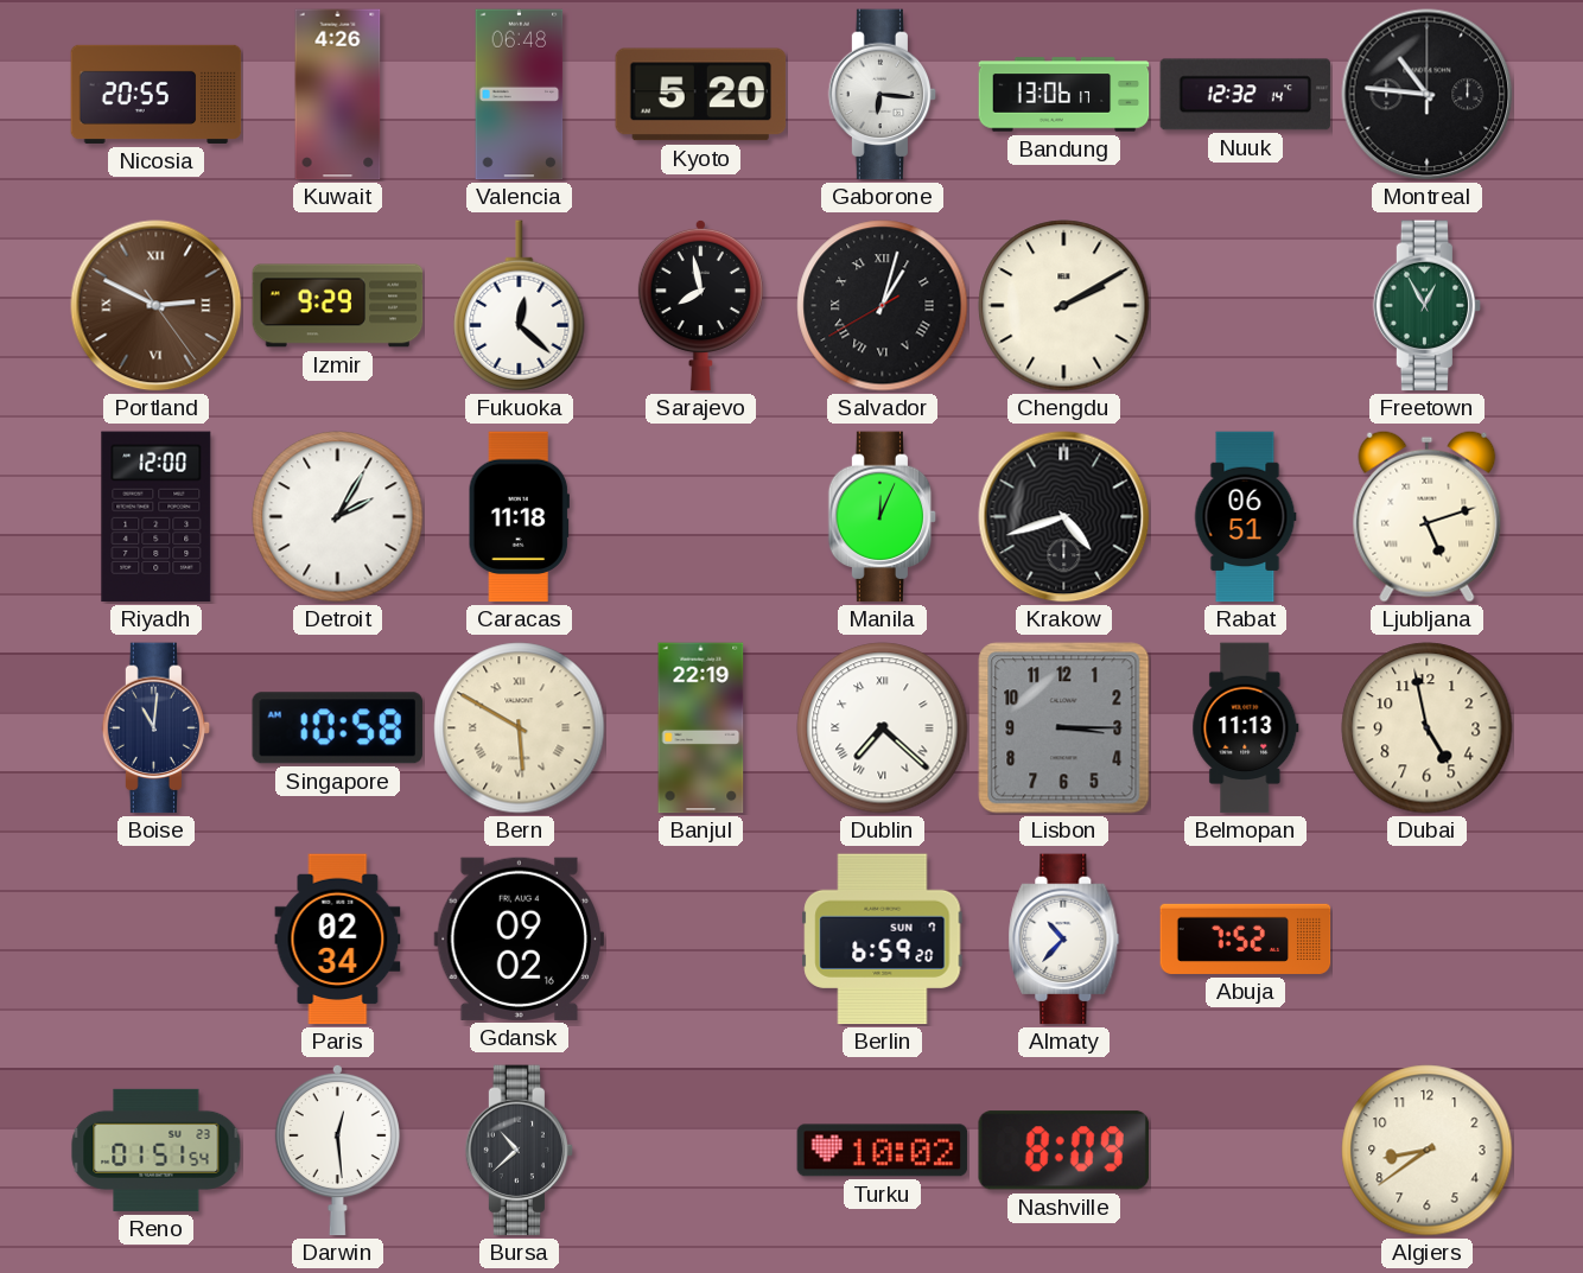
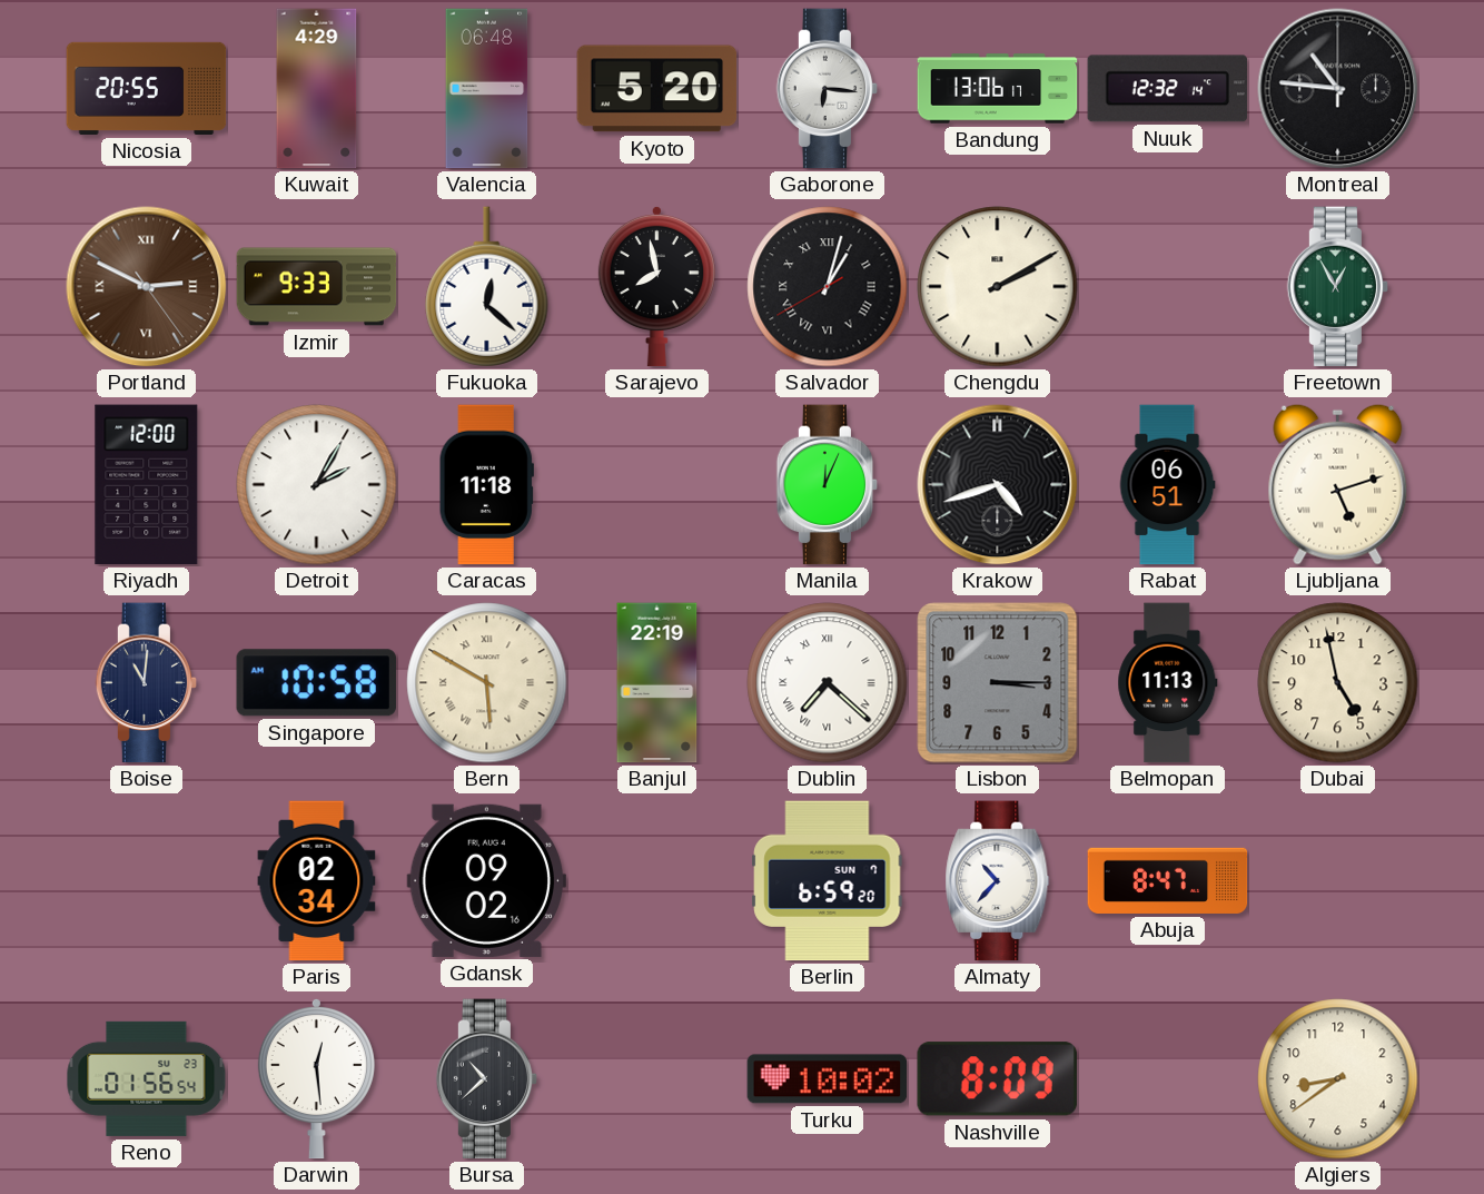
Kuwait: 4:26 -> 4:29 (317, 89)
Izmir: 9:29 -> 9:33 (317, 287)
Abuja: 7:52 -> 8:47 (1168, 880)
Reno: 01:51 -> 01:56 (147, 1078)
